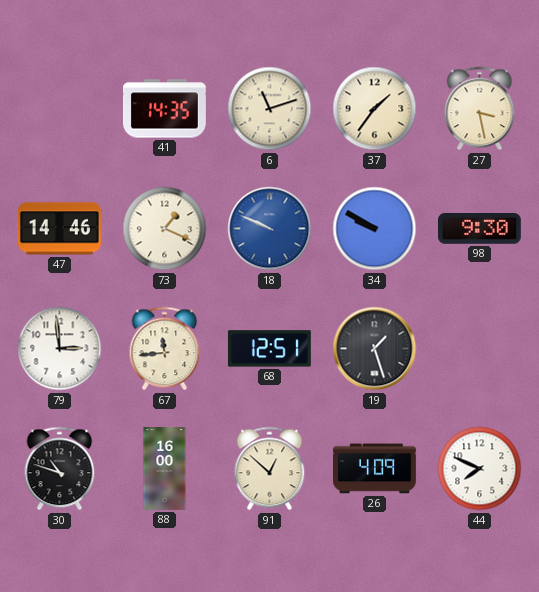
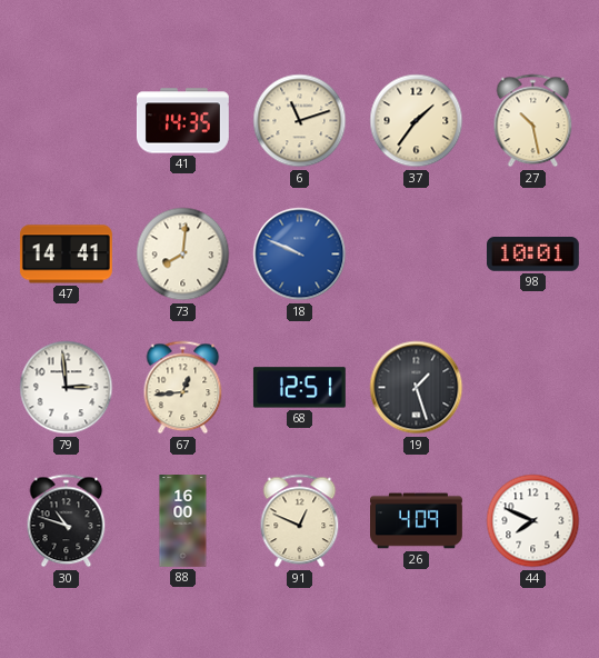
27: 3:28 -> 10:28 (533, 121)
47: 14:46 -> 14:41 (66, 255)
73: 1:19 -> 8:01 (183, 255)
34: 9:50 -> none (375, 229)
98: 9:30 -> 10:01 (532, 255)
67: 11:44 -> 12:44 (183, 388)
91: 12:52 -> 12:49 (300, 521)
